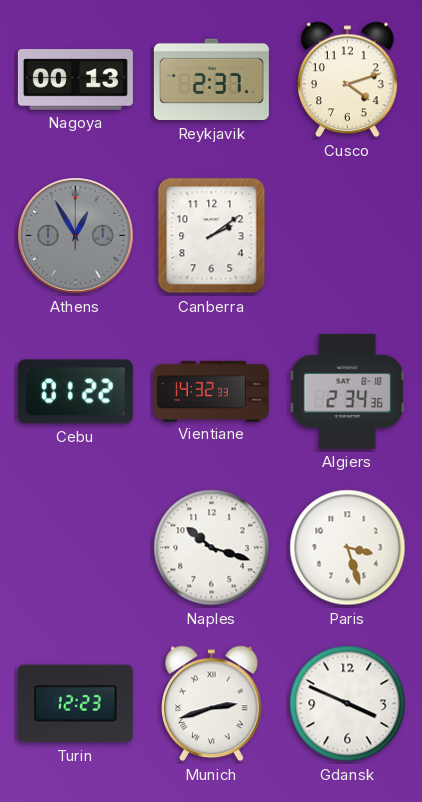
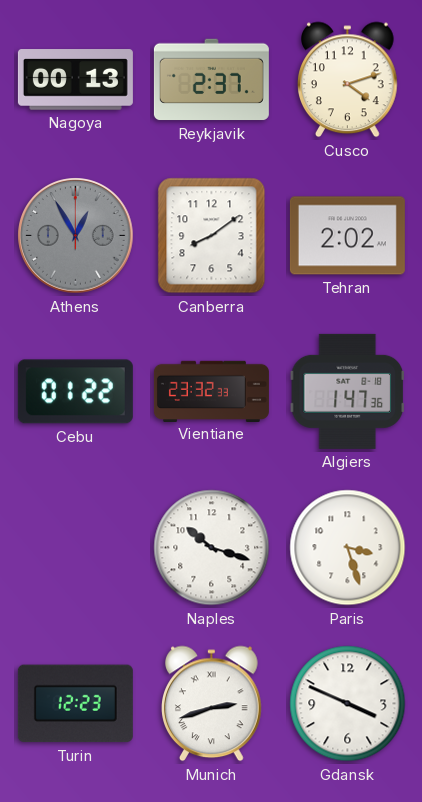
Canberra: 2:09 -> 8:09 (212, 236)
Tehran: none -> 2:02 (347, 236)
Vientiane: 14:32 -> 23:32 (211, 391)
Algiers: 2:34 -> 1:47 (347, 391)
